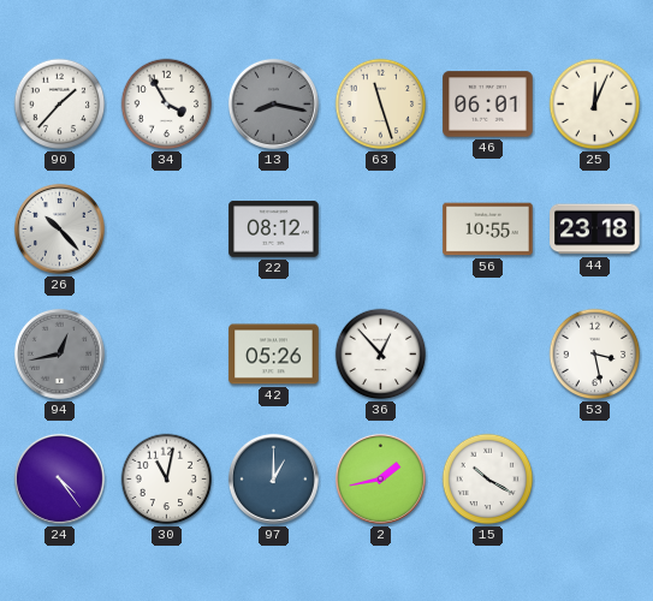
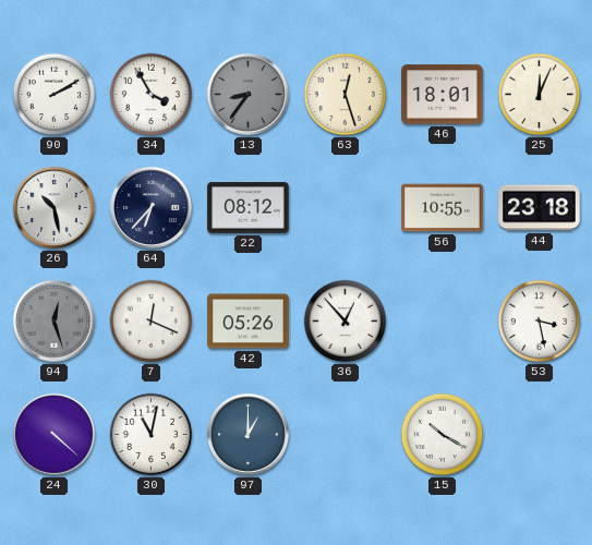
90: 1:37 -> 2:10 (55, 95)
13: 8:17 -> 8:36 (247, 94)
63: 11:27 -> 12:27 (346, 95)
46: 06:01 -> 18:01 (443, 95)
26: 10:23 -> 10:28 (53, 207)
64: none -> 6:37 (150, 207)
94: 12:43 -> 12:27 (53, 320)
7: none -> 12:19 (152, 322)
24: 4:24 -> 4:22 (53, 434)
2: 1:43 -> none (380, 478)
